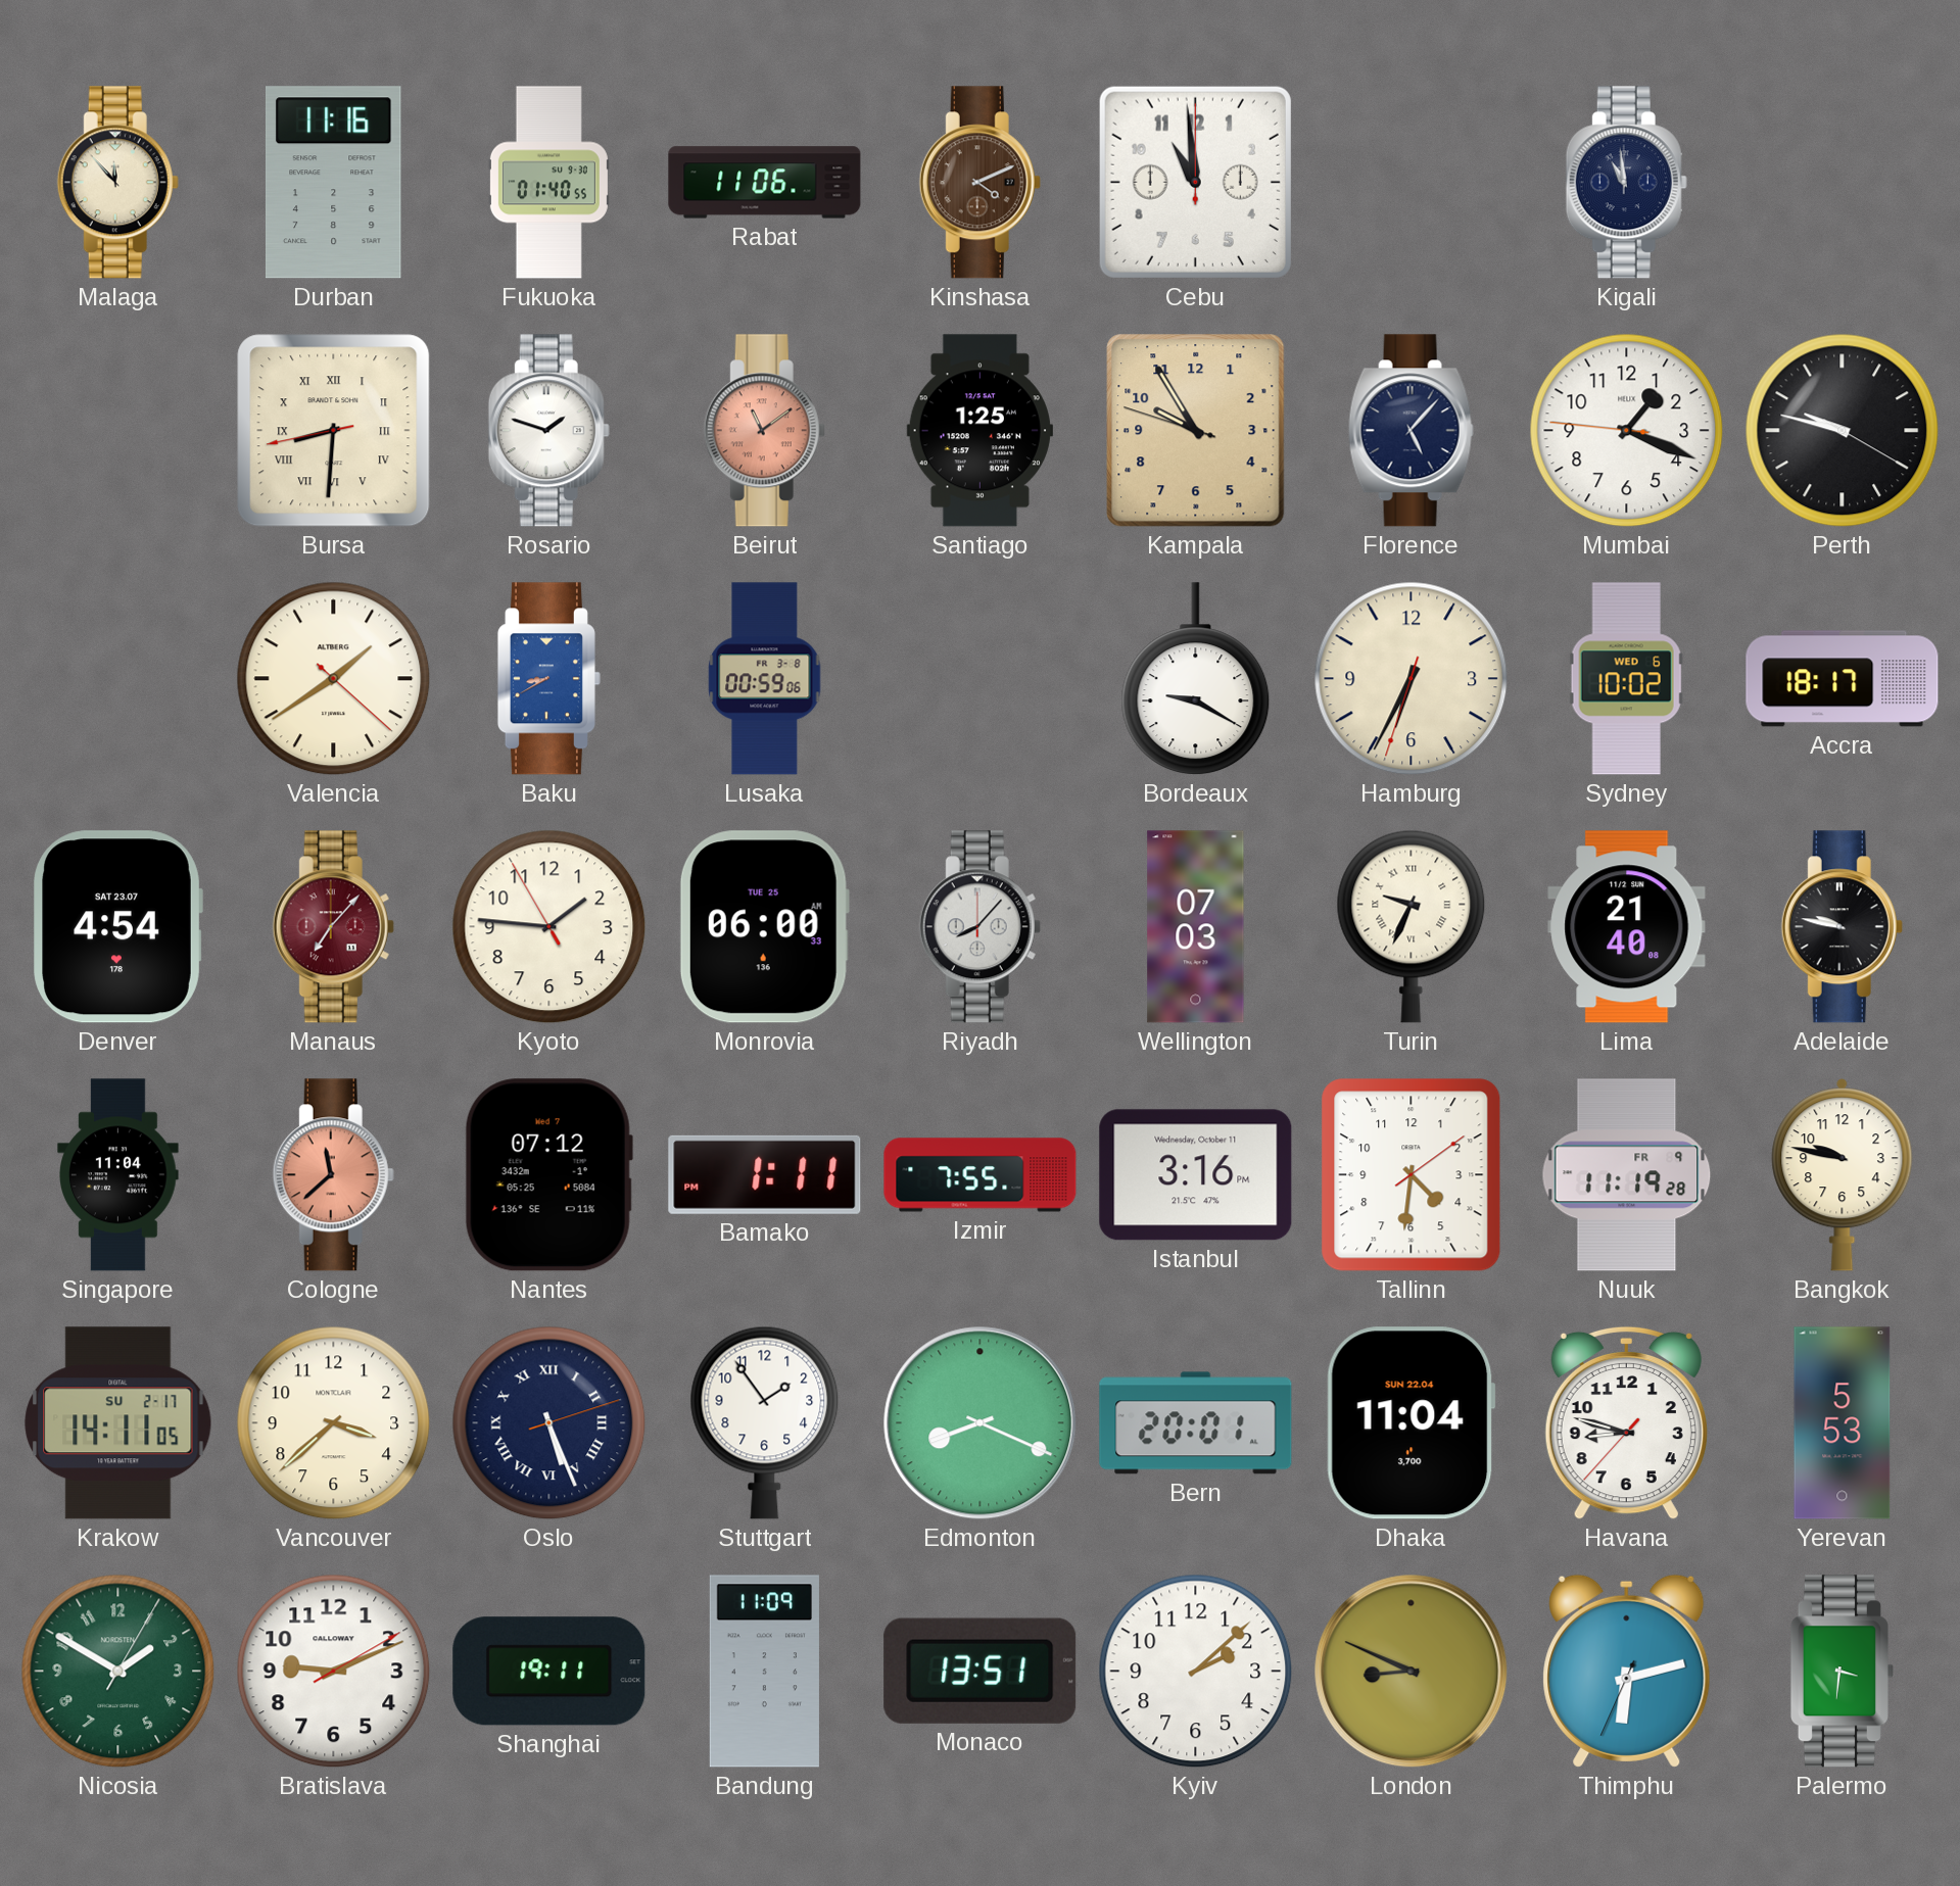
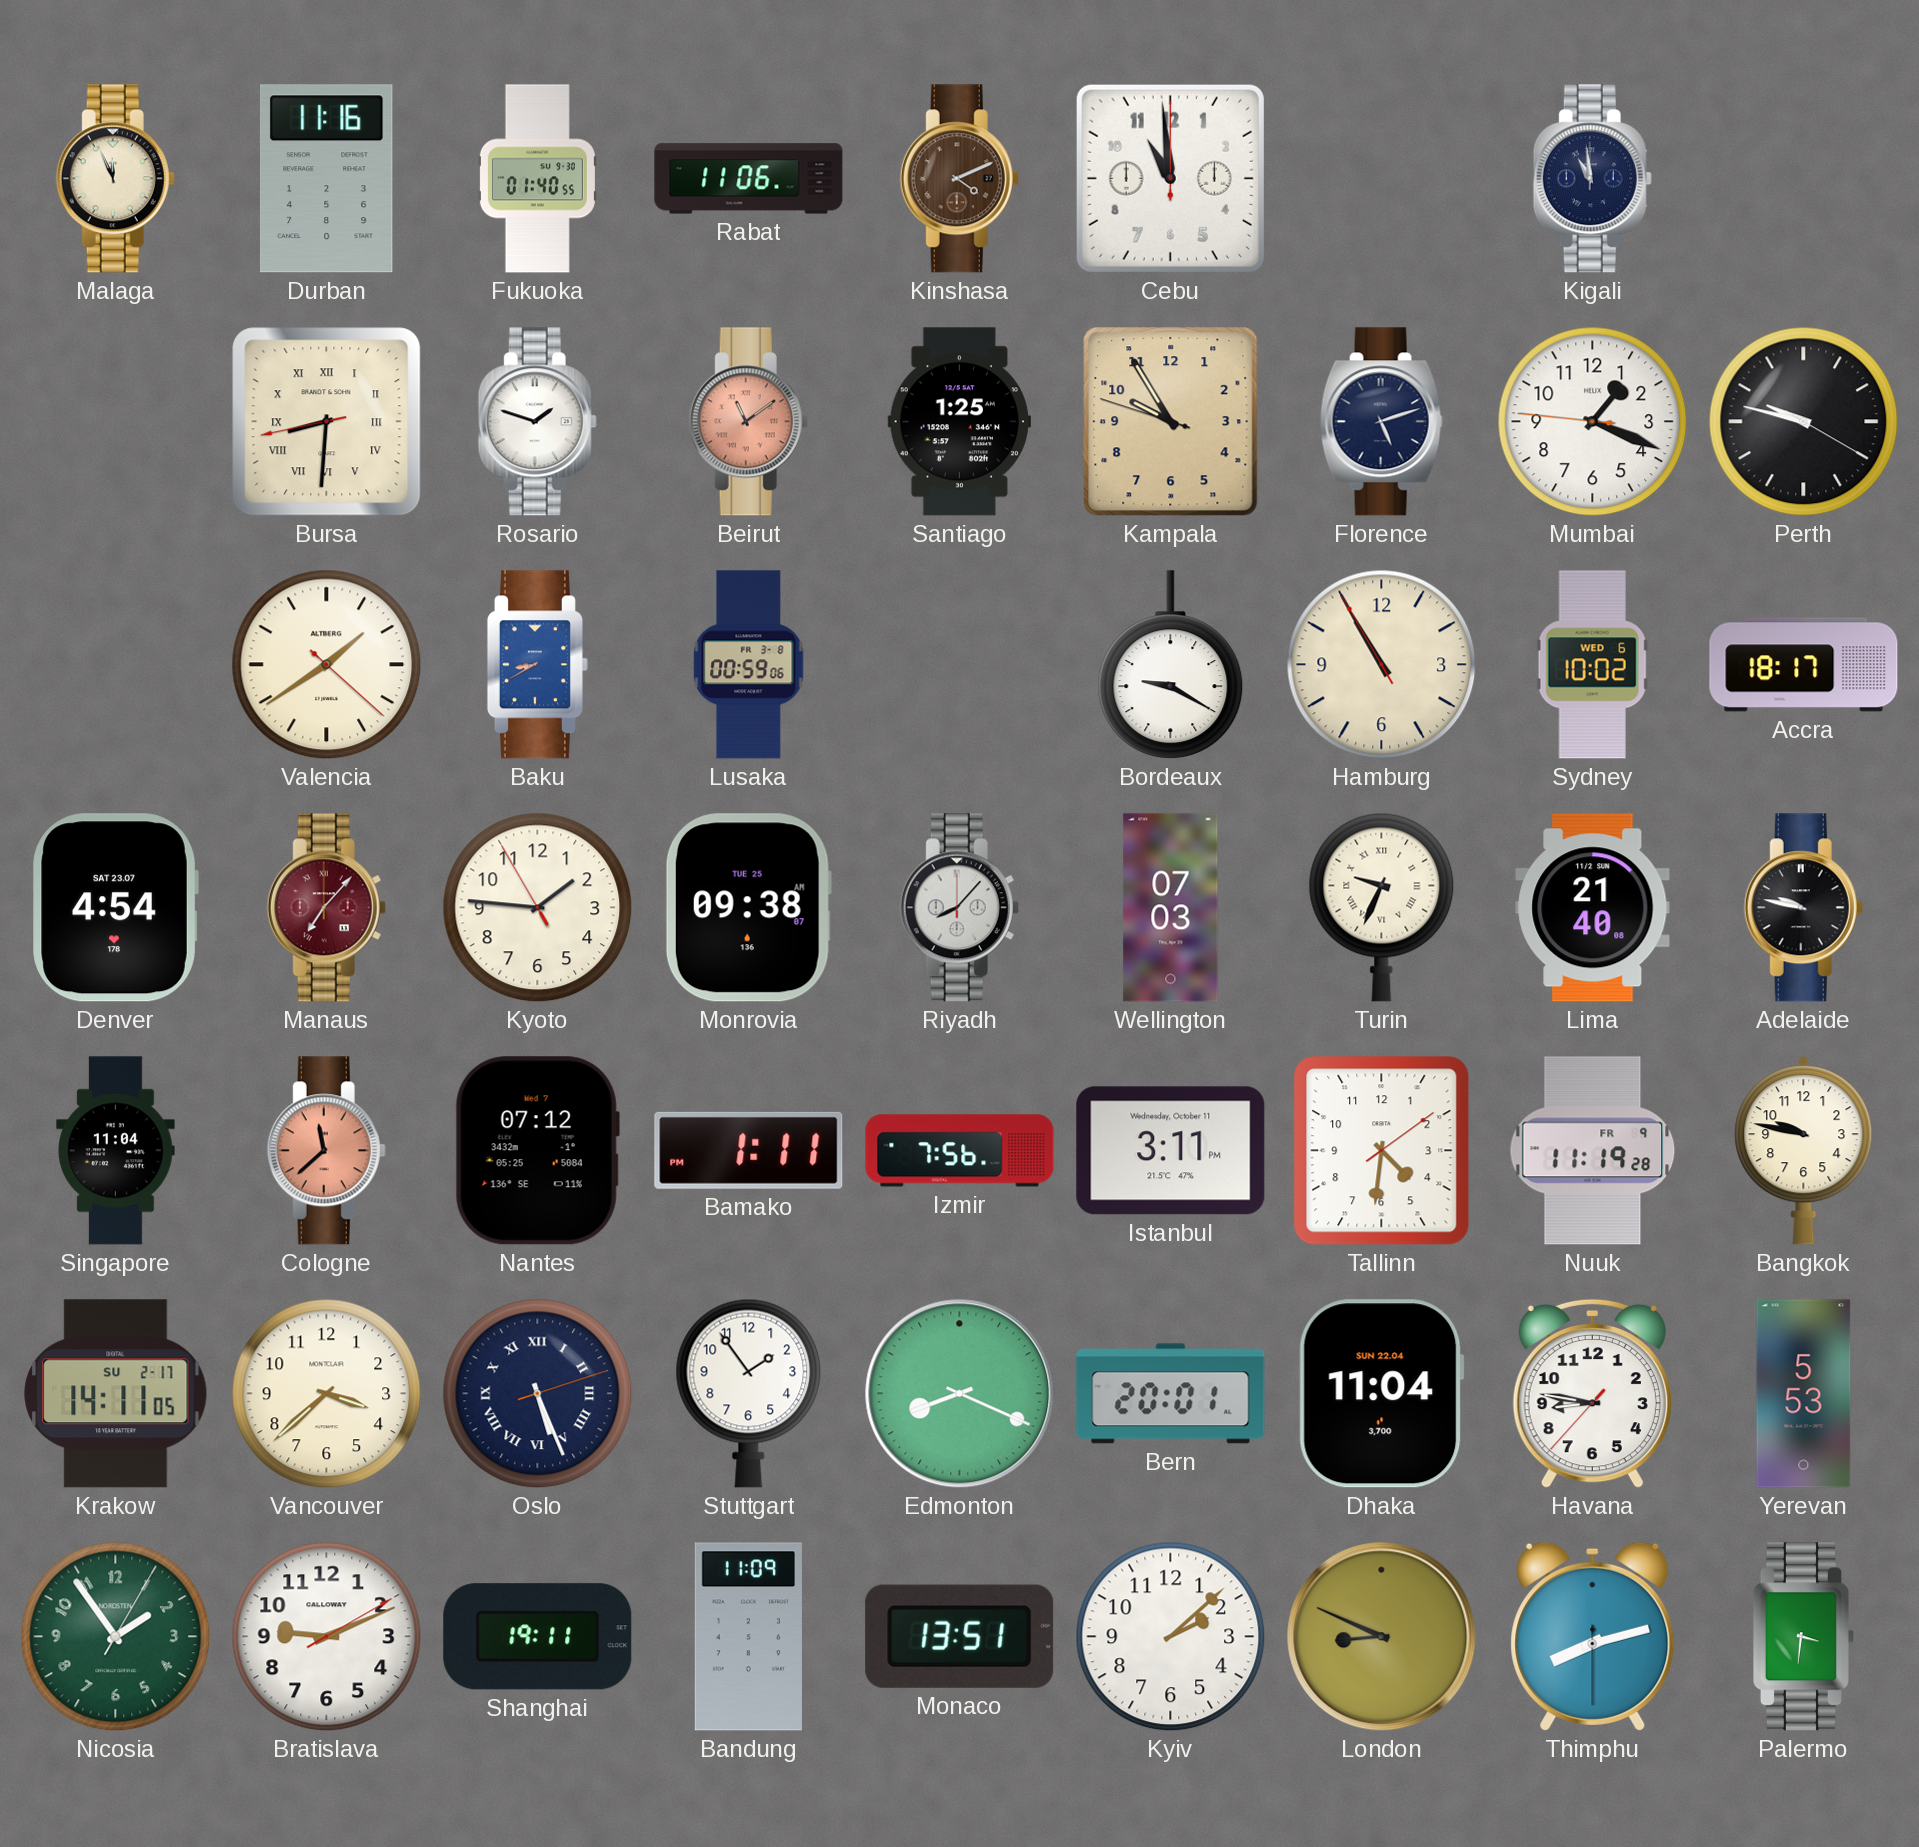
Malaga: 11:53 -> 11:56 (115, 179)
Florence: 5:07 -> 5:12 (1381, 422)
Hamburg: 6:34 -> 10:54 (1382, 665)
Monrovia: 06:00 -> 09:38 (748, 908)
Izmir: 7:55 -> 7:56 (960, 1151)
Istanbul: 3:16 -> 3:11 (1171, 1151)
Havana: 8:47 -> 8:46 (1592, 1393)
Nicosia: 1:50 -> 1:54 (116, 1637)
Thimphu: 6:12 -> 8:12 (1593, 1636)
